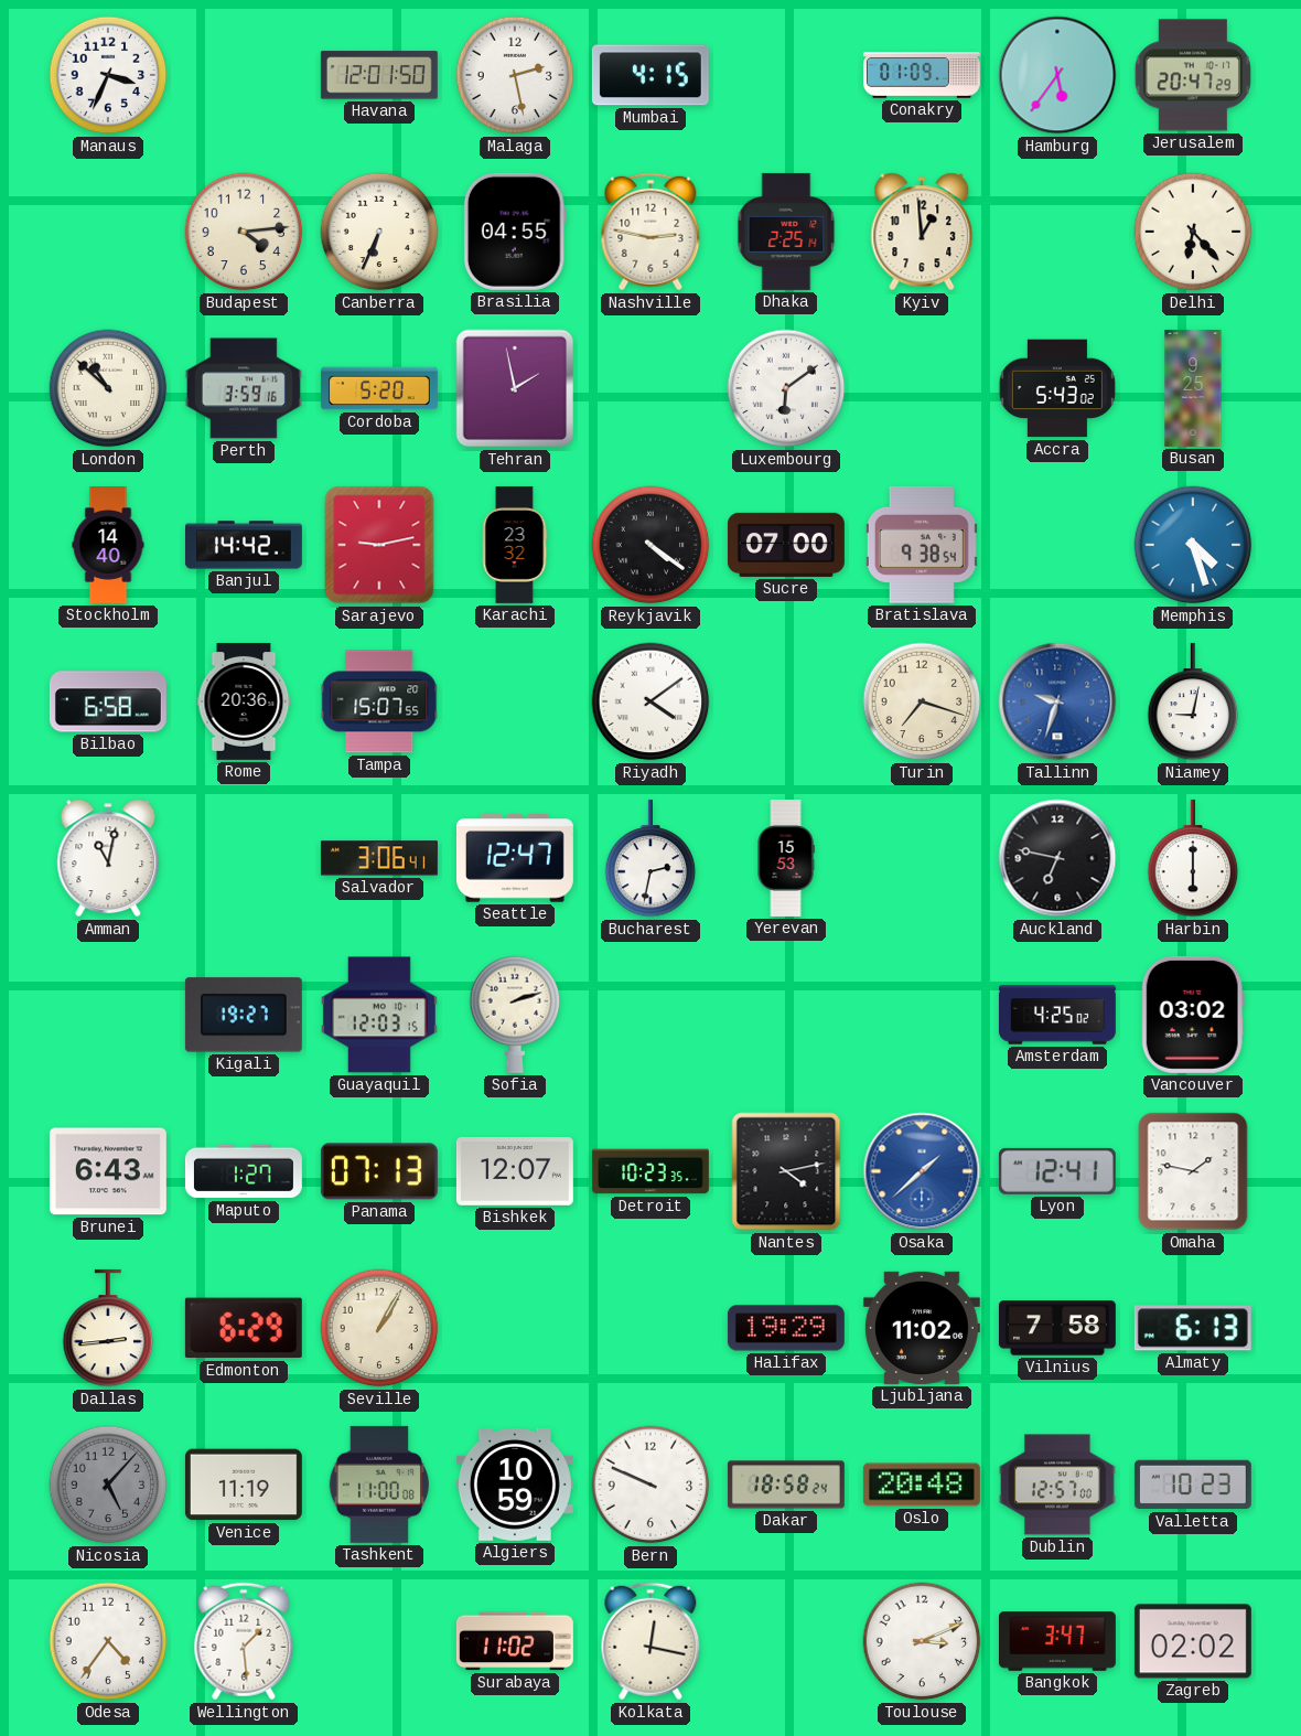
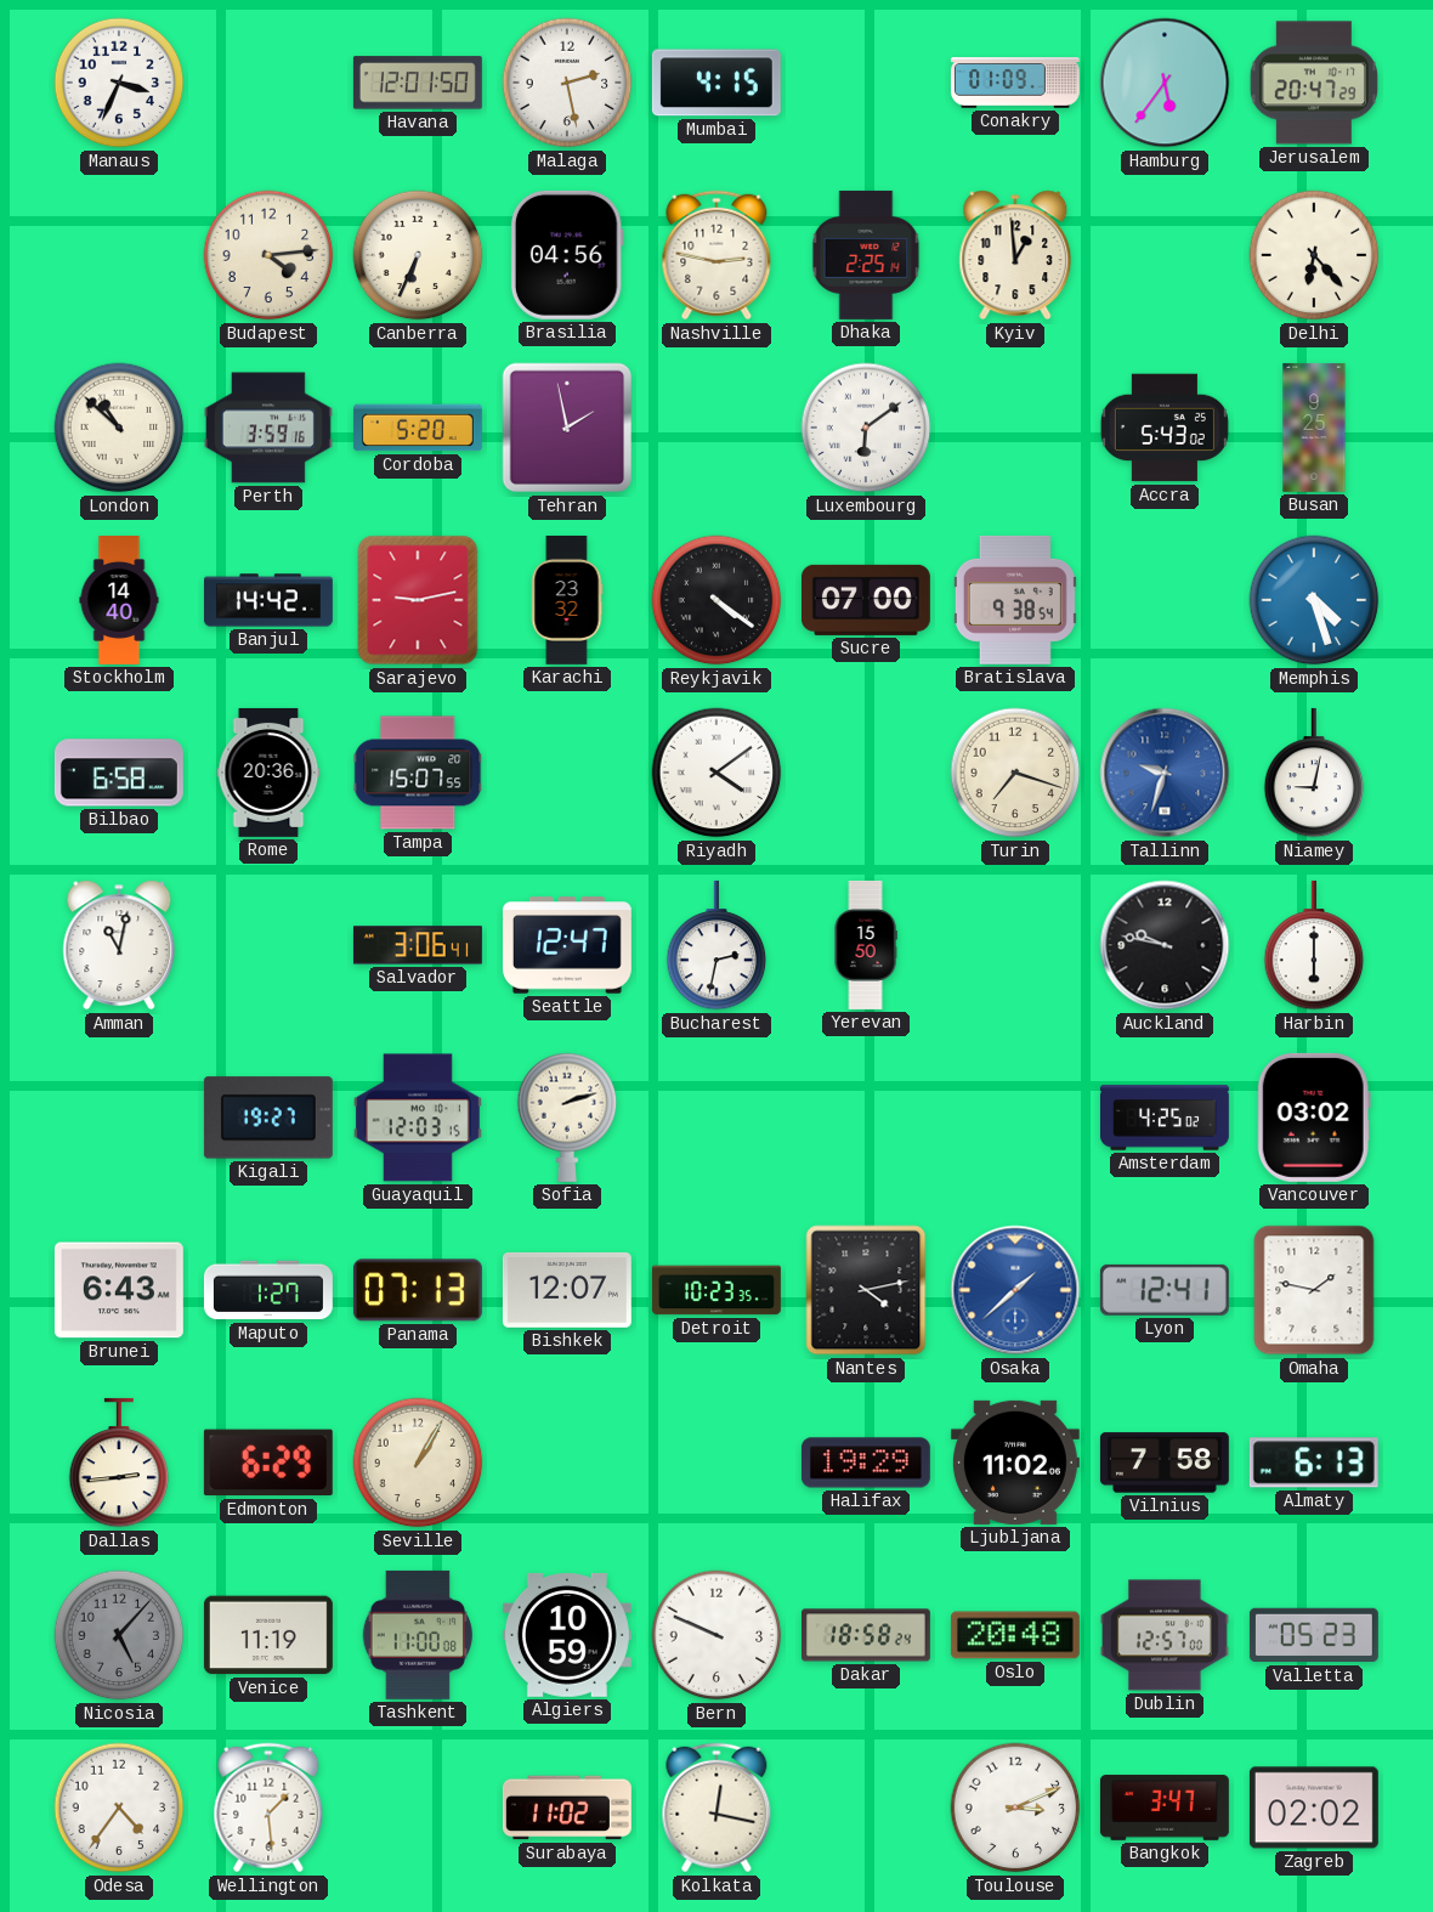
Brasilia: 04:55 -> 04:56 (567, 255)
Yerevan: 15:53 -> 15:50 (866, 946)
Auckland: 6:47 -> 9:47 (1165, 945)
Valletta: 10:23 -> 05:23 (1314, 1635)
